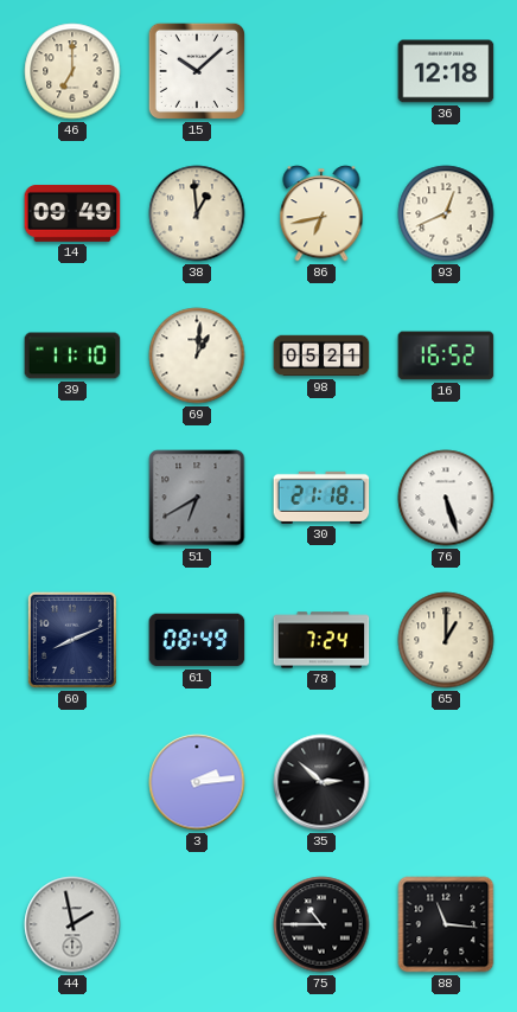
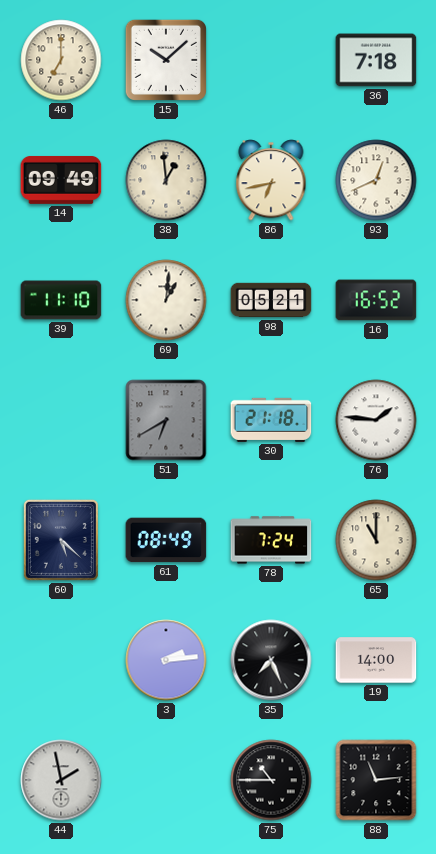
36: 12:18 -> 7:18 (376, 60)
76: 5:27 -> 1:46 (376, 420)
60: 8:11 -> 5:22 (61, 540)
65: 1:00 -> 11:00 (376, 540)
35: 2:52 -> 7:26 (271, 660)
19: none -> 14:00 (376, 660)
88: 11:16 -> 11:14 (376, 780)
